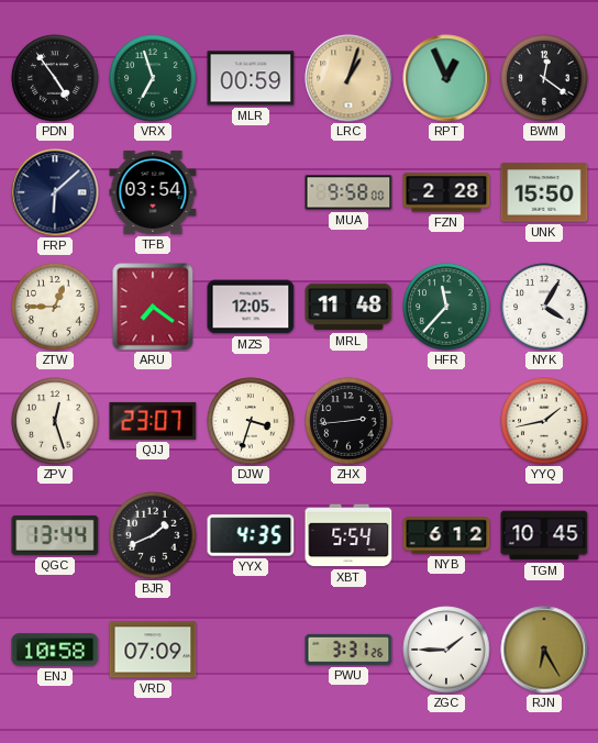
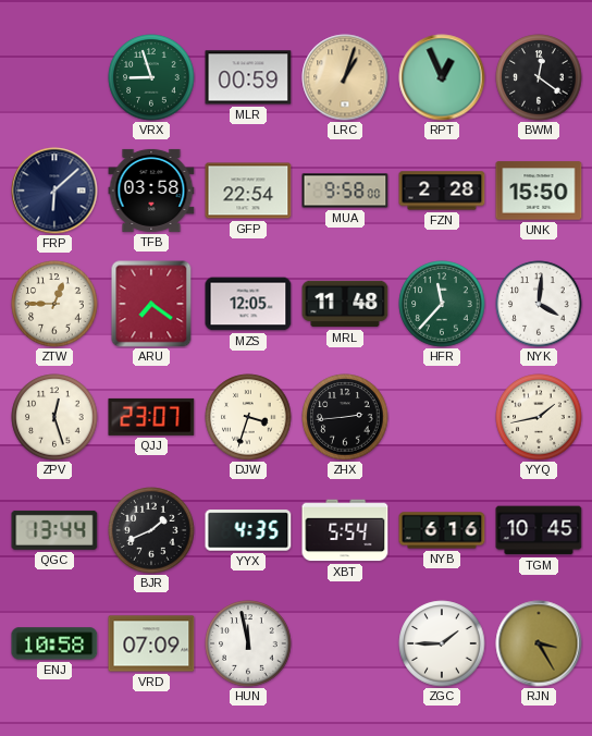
PDN: 4:54 -> none (55, 78)
VRX: 6:57 -> 8:57 (151, 77)
TFB: 03:54 -> 03:58 (151, 191)
GFP: none -> 22:54 (248, 191)
NYK: 4:05 -> 4:01 (539, 304)
NYB: 6:12 -> 6:16 (442, 530)
HUN: none -> 11:58 (248, 643)
PWU: 3:31 -> none (348, 650)
RJN: 6:25 -> 3:25 (539, 643)
